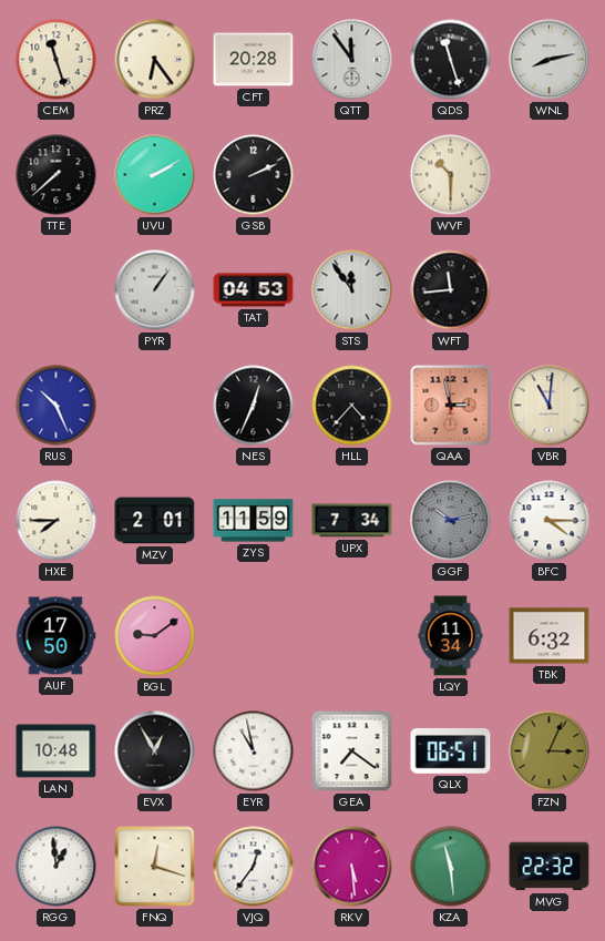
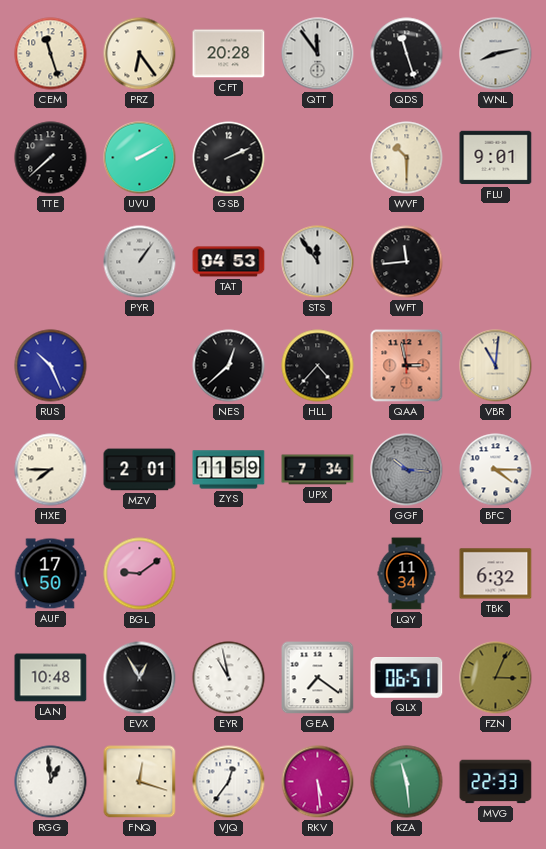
FLU: none -> 9:01 (496, 158)
NES: 12:34 -> 12:38 (229, 366)
GGF: 10:13 -> 10:16 (407, 470)
MVG: 22:32 -> 22:33 (496, 782)
